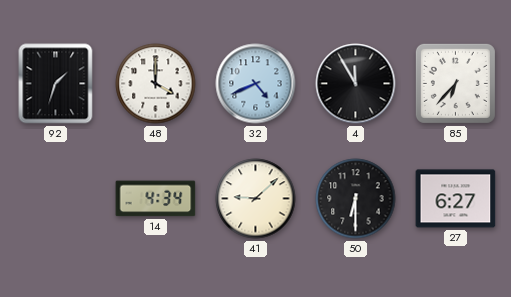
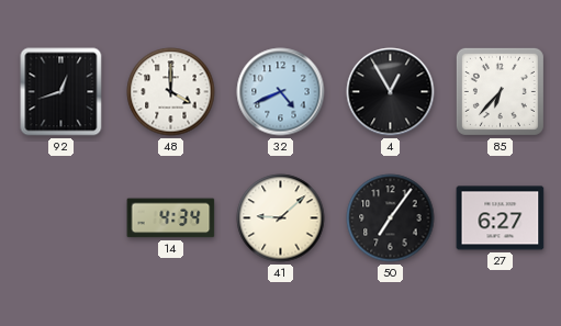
92: 1:33 -> 12:42 (61, 92)
4: 11:55 -> 12:55 (391, 92)
50: 6:30 -> 7:06 (391, 218)
